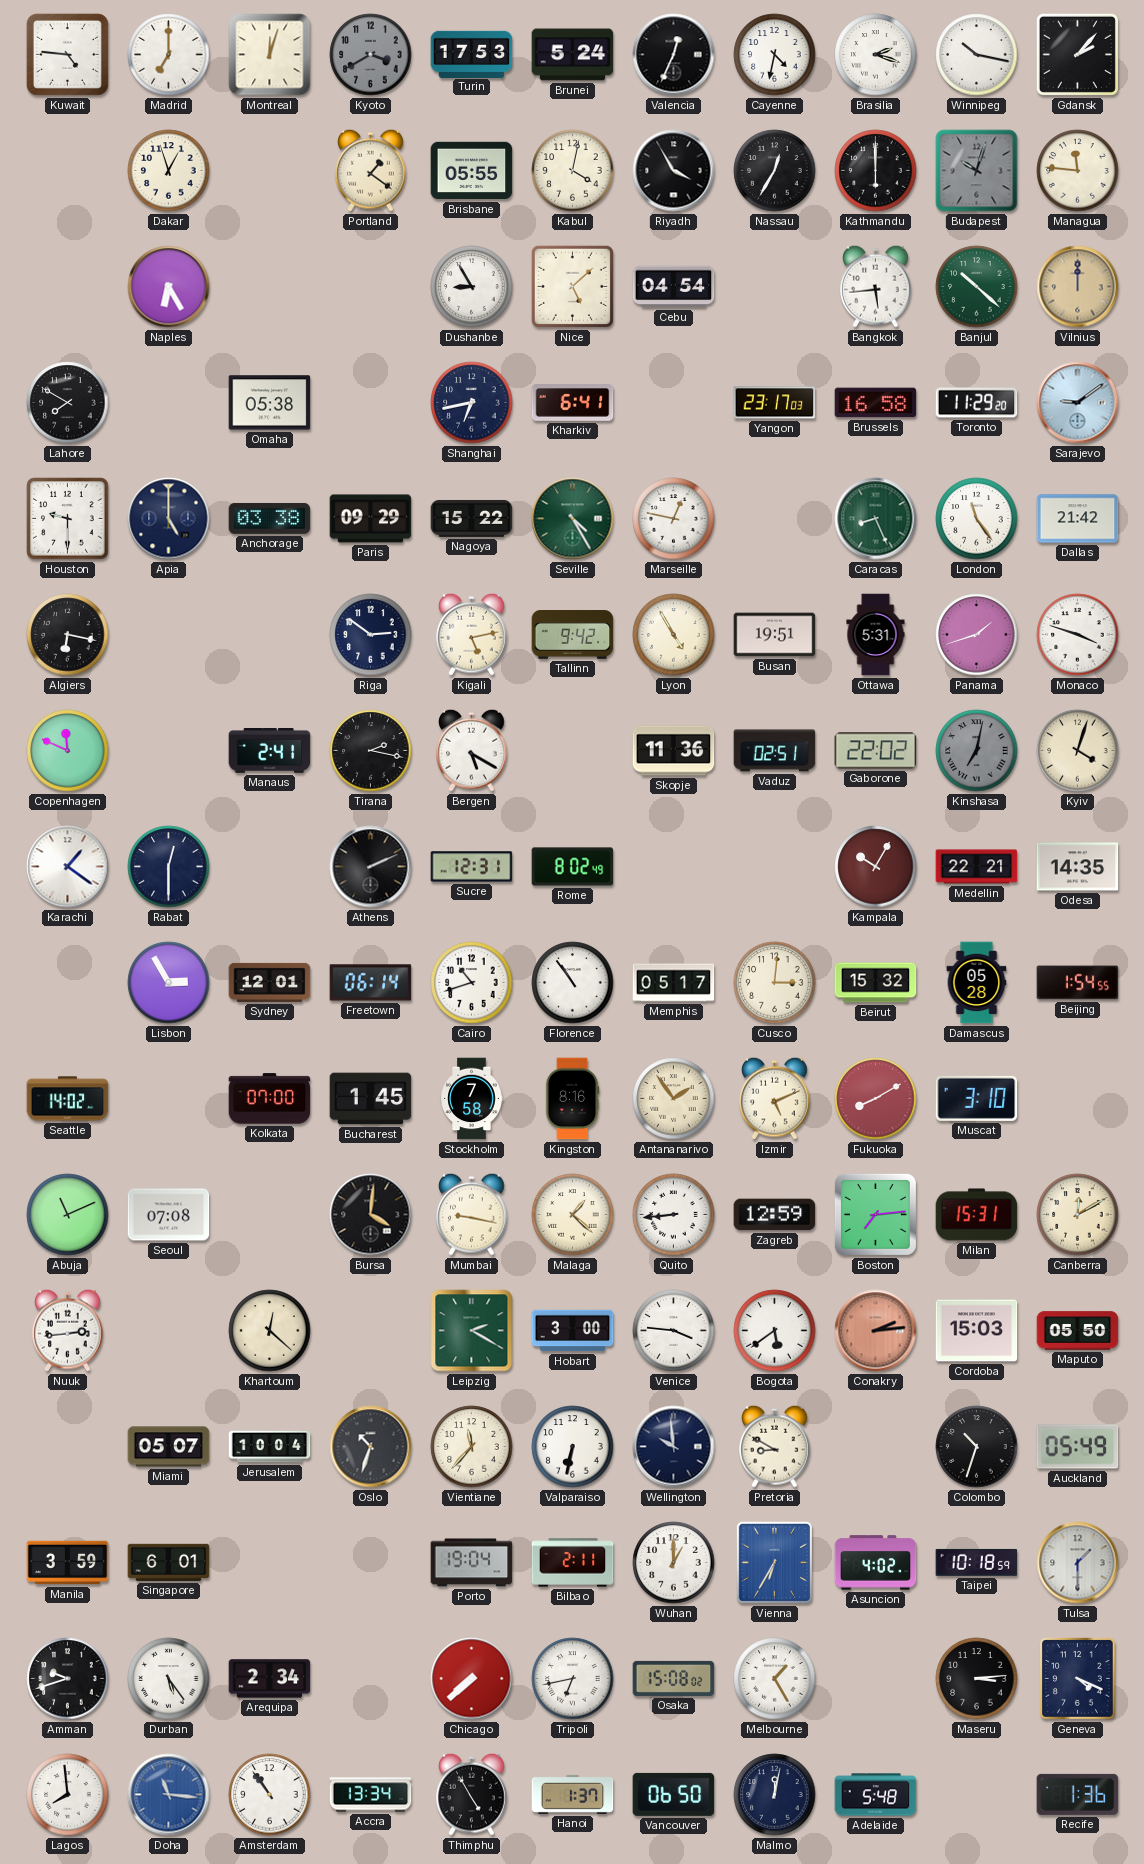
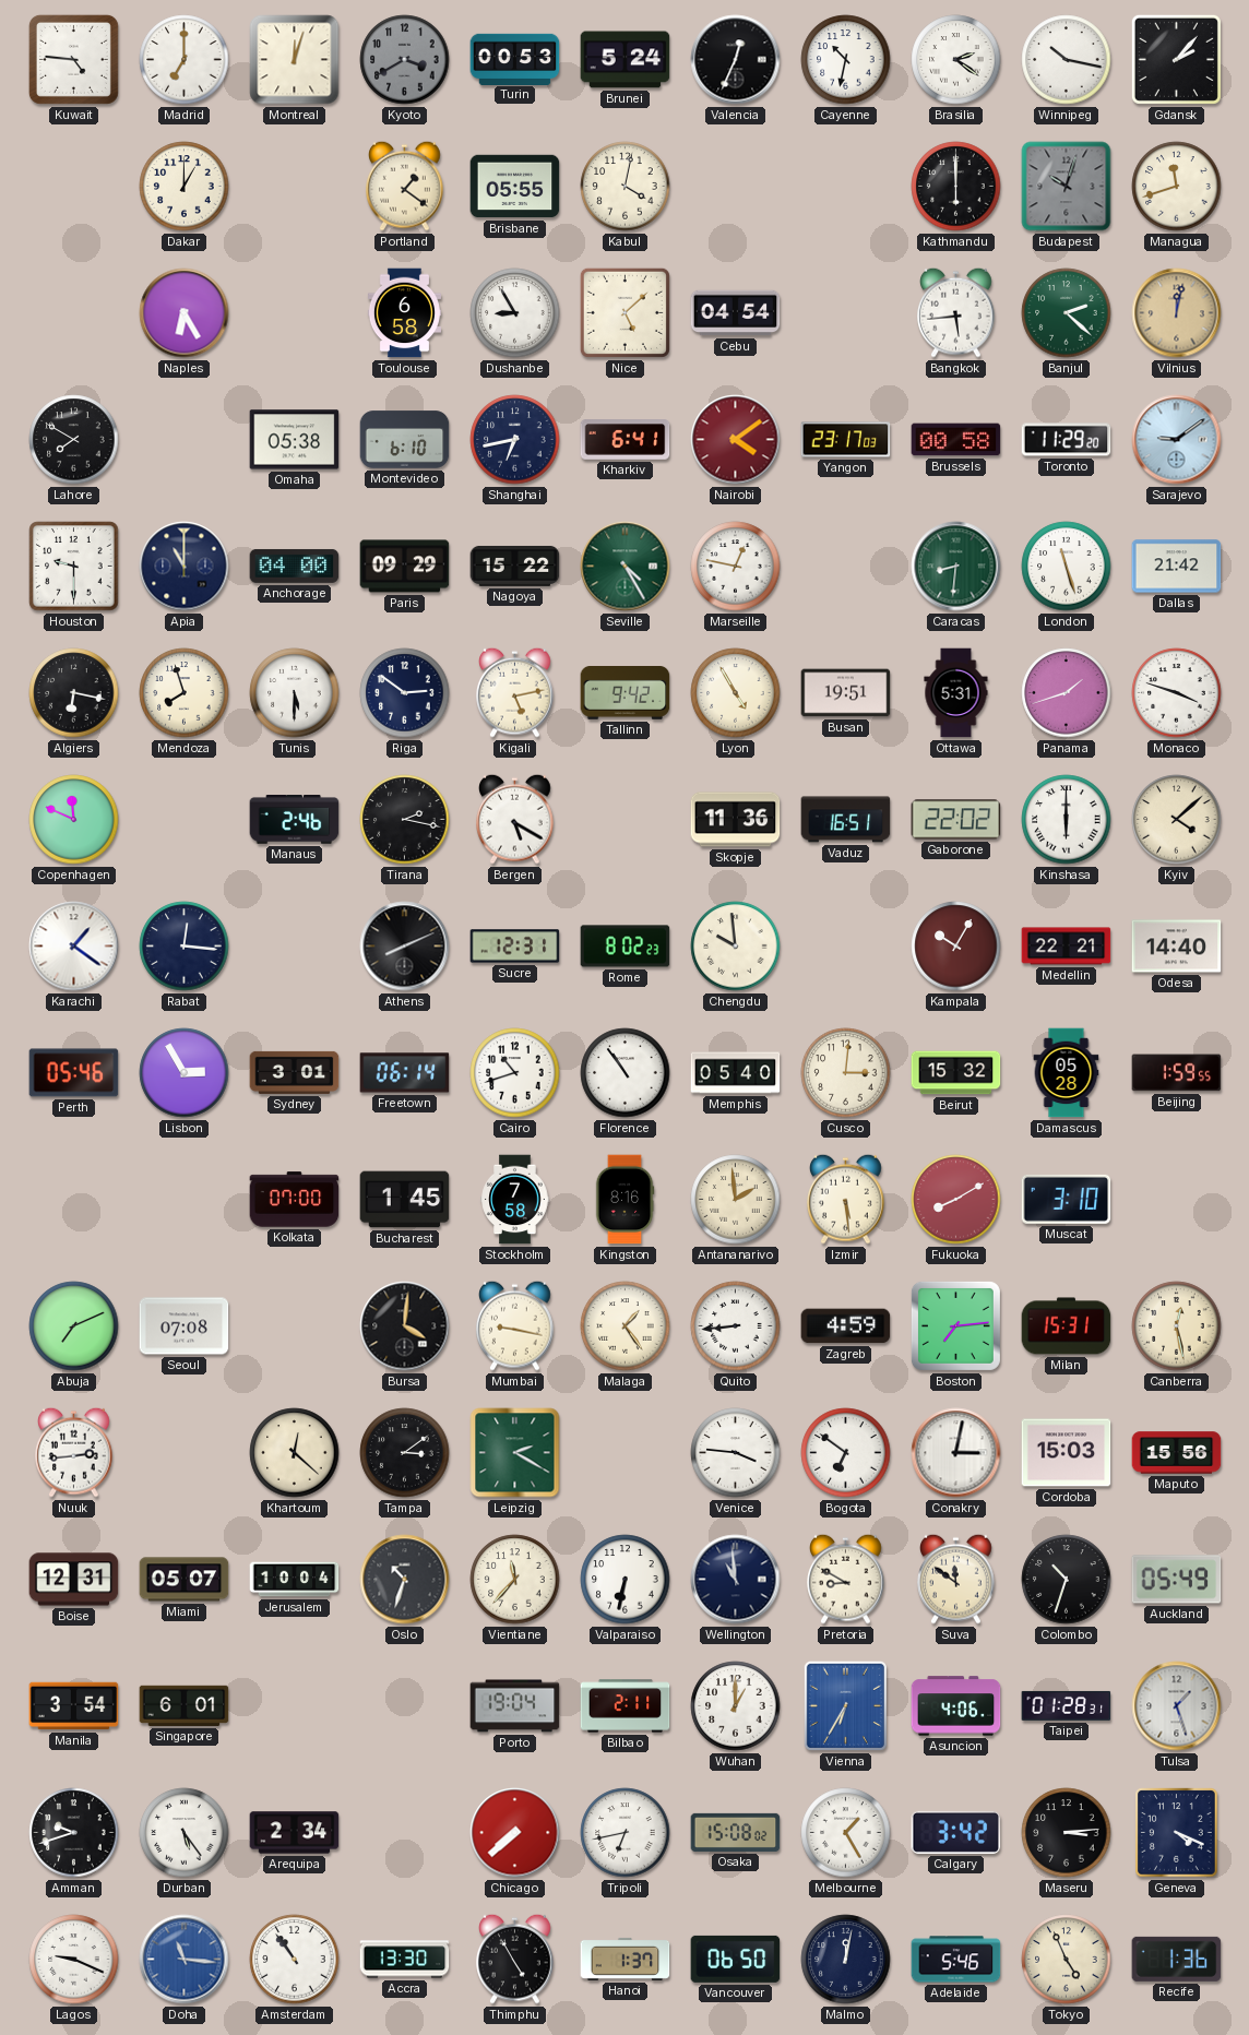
Turin: 17:53 -> 00:53 (515, 59)
Cayenne: 4:32 -> 10:32 (846, 60)
Brasilia: 2:18 -> 2:21 (956, 60)
Dakar: 12:57 -> 1:00 (185, 187)
Riyadh: 3:55 -> none (674, 171)
Nassau: 12:35 -> none (775, 171)
Managua: 11:46 -> 11:42 (1177, 187)
Toulouse: none -> 6:58 (404, 313)
Banjul: 10:22 -> 2:22 (1067, 313)
Vilnius: 12:00 -> 12:02 (1177, 313)
Montevideo: none -> 6:10 (405, 440)
Nairobi: none -> 4:09 (736, 440)
Brussels: 16:58 -> 00:58 (956, 440)
Apia: 5:00 -> 11:00 (185, 567)
Anchorage: 03:38 -> 04:00 (295, 566)
Caracas: 8:26 -> 8:31 (956, 567)
London: 11:24 -> 11:27 (1067, 567)
Mendoza: none -> 7:57 (185, 693)
Tunis: none -> 5:30 (295, 693)
Manaus: 2:41 -> 2:46 (295, 820)
Vaduz: 02:51 -> 16:51 (846, 820)
Kinshasa: 7:02 -> 6:00 (1067, 820)
Kinshasa dial: grey -> white (1067, 820)
Kyiv: 4:03 -> 4:08 (1177, 820)
Rabat: 12:30 -> 12:16 (185, 947)
Athens: 2:11 -> 8:11 (405, 947)
Rome: 8:02:49 -> 8:02:23 (626, 947)
Chengdu: none -> 9:59 (736, 947)
Odesa: 14:35 -> 14:40 (1177, 947)
Perth: none -> 05:46 (74, 1073)
Sydney: 12:01 -> 3:01 (295, 1072)
Memphis: 05:17 -> 05:40 (736, 1073)
Beijing: 1:54 -> 1:59 (1177, 1073)
Seattle: 14:02 -> none (68, 1099)
Antananarivo: 1:54 -> 1:59 (736, 1200)
Izmir: 5:11 -> 5:29 (846, 1199)
Abuja: 11:11 -> 7:11 (74, 1326)
Malaga: 1:22 -> 1:24 (626, 1326)
Zagreb: 12:59 -> 4:59 (846, 1326)
Canberra: 12:10 -> 12:28 (1177, 1326)
Tampa: none -> 3:09 (405, 1453)
Hobart: 3:00 -> none (573, 1331)
Bogota: 5:39 -> 6:51 (846, 1453)
Conakry: 2:14 -> 3:02 (956, 1453)
Conakry dial: salmon -> white (956, 1453)
Maputo: 05:50 -> 15:56 (1177, 1453)
Boise: none -> 12:31 (74, 1580)
Wellington: 9:59 -> 10:59 (736, 1580)
Suva: none -> 11:51 (956, 1579)
Manila: 3:59 -> 3:54 (74, 1706)
Asuncion: 4:02 -> 4:06 (956, 1706)
Taipei: 10:18 -> 01:28 (1067, 1705)
Tulsa: 1:30 -> 1:27 (1177, 1706)
Calgary: none -> 3:42 (956, 1832)
Lagos: 7:59 -> 9:19 (74, 1960)
Accra: 13:34 -> 13:30 (405, 1960)
Adelaide: 5:48 -> 5:46 (956, 1960)
Tokyo: none -> 4:56 (1067, 1960)
